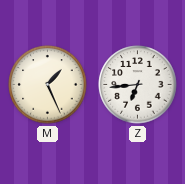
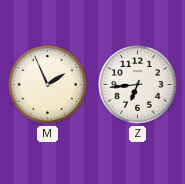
M: 1:26 -> 1:56 (48, 85)
